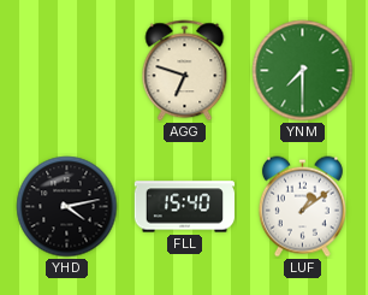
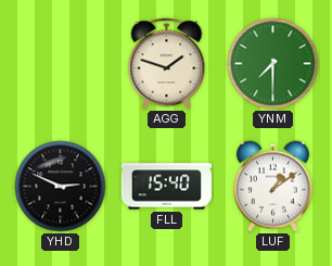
AGG: 6:48 -> 1:48 (167, 64)
YHD: 4:13 -> 2:49 (61, 187)
